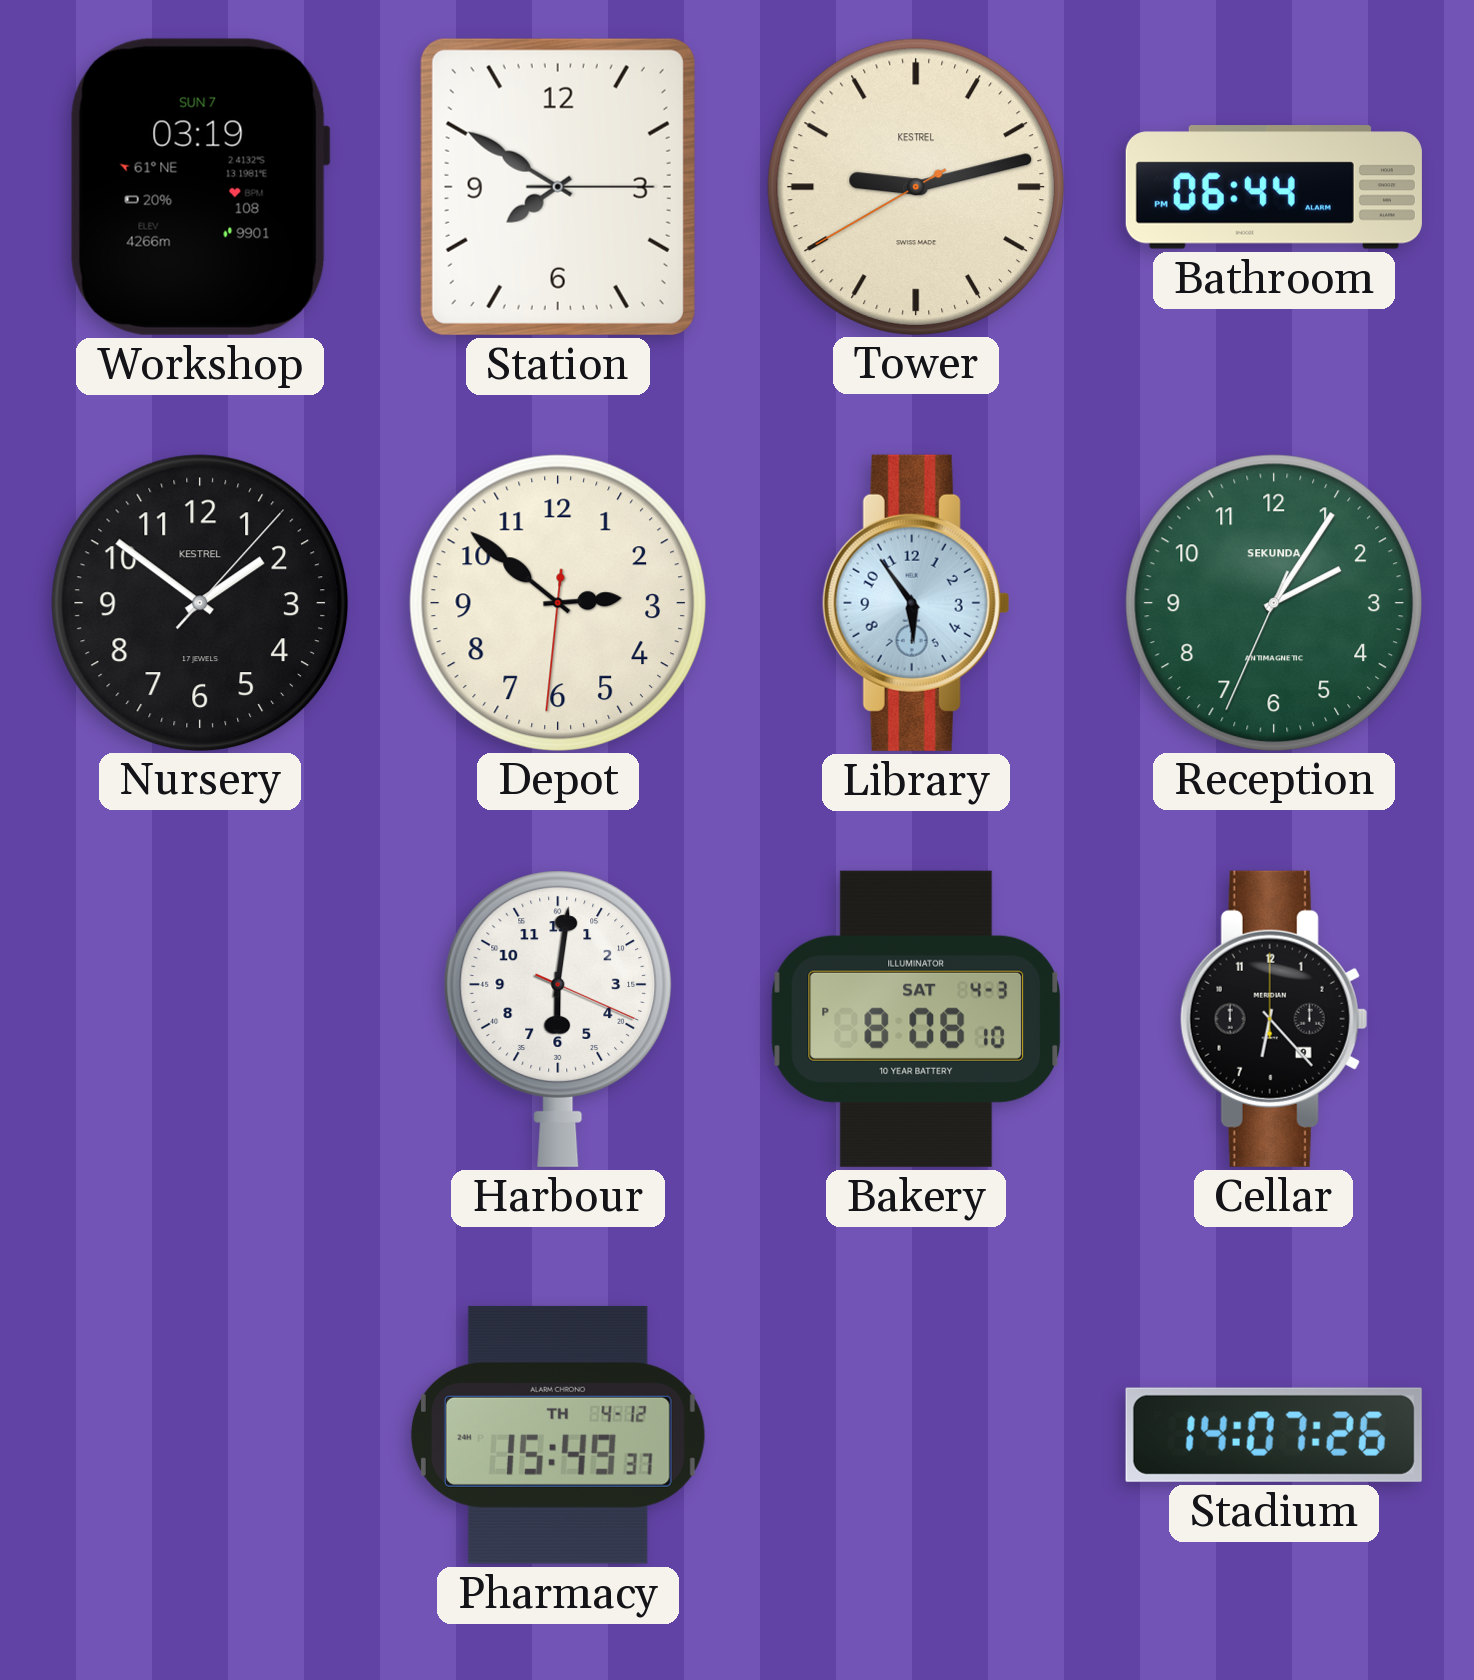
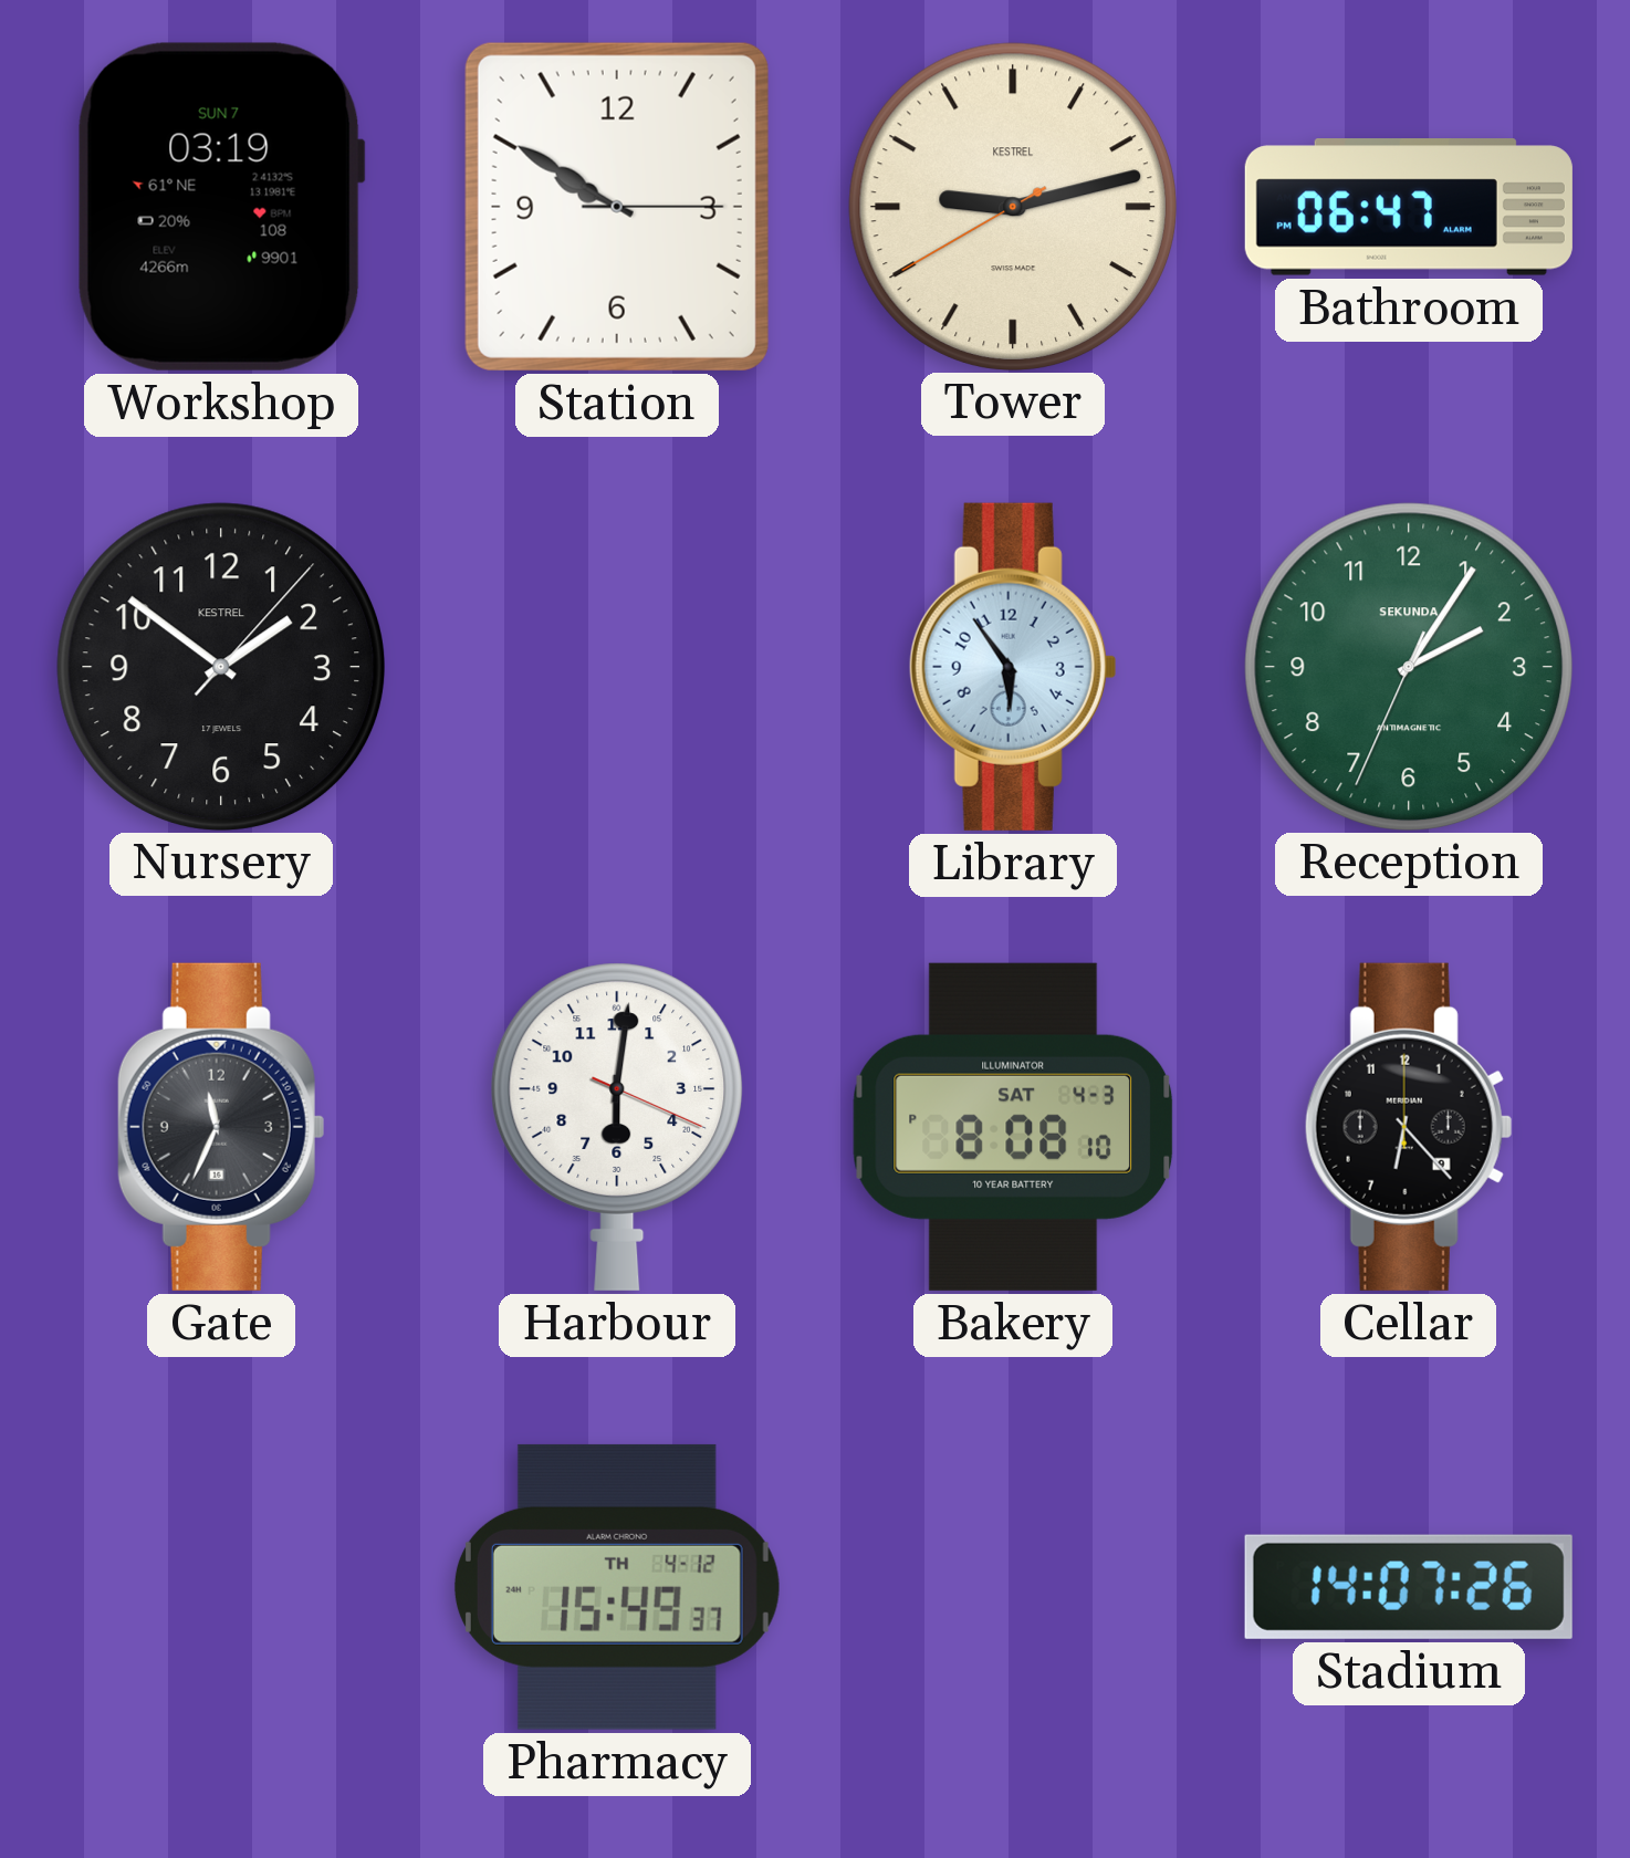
Station: 7:50 -> 9:50 (617, 207)
Bathroom: 06:44 -> 06:47 (1409, 207)
Depot: 2:51 -> none (557, 602)
Gate: none -> 11:34 (221, 1127)
